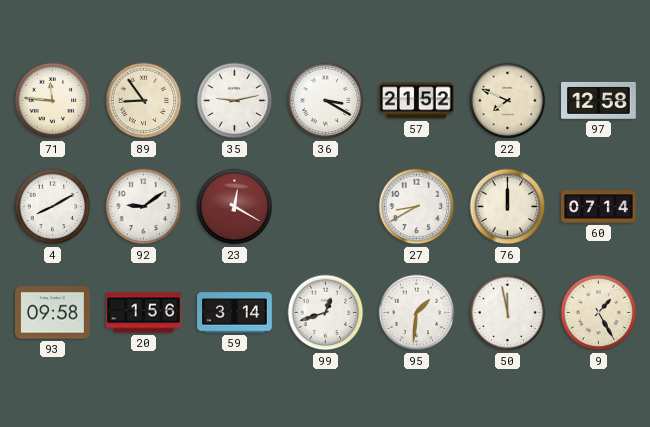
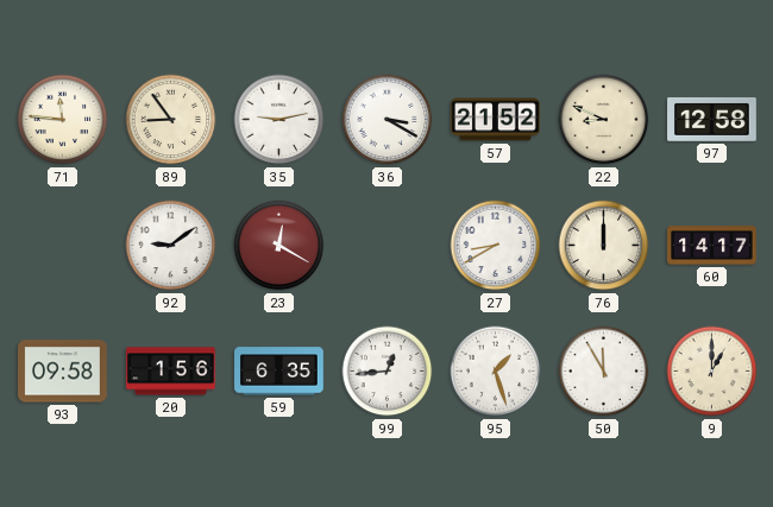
22: 7:49 -> 8:49 (604, 120)
4: 8:10 -> none (53, 207)
60: 07:14 -> 14:17 (712, 246)
59: 3:14 -> 6:35 (279, 372)
99: 12:42 -> 12:44 (388, 372)
95: 1:31 -> 1:27 (496, 372)
50: 11:58 -> 11:55 (604, 372)
9: 1:25 -> 1:00 (712, 372)
